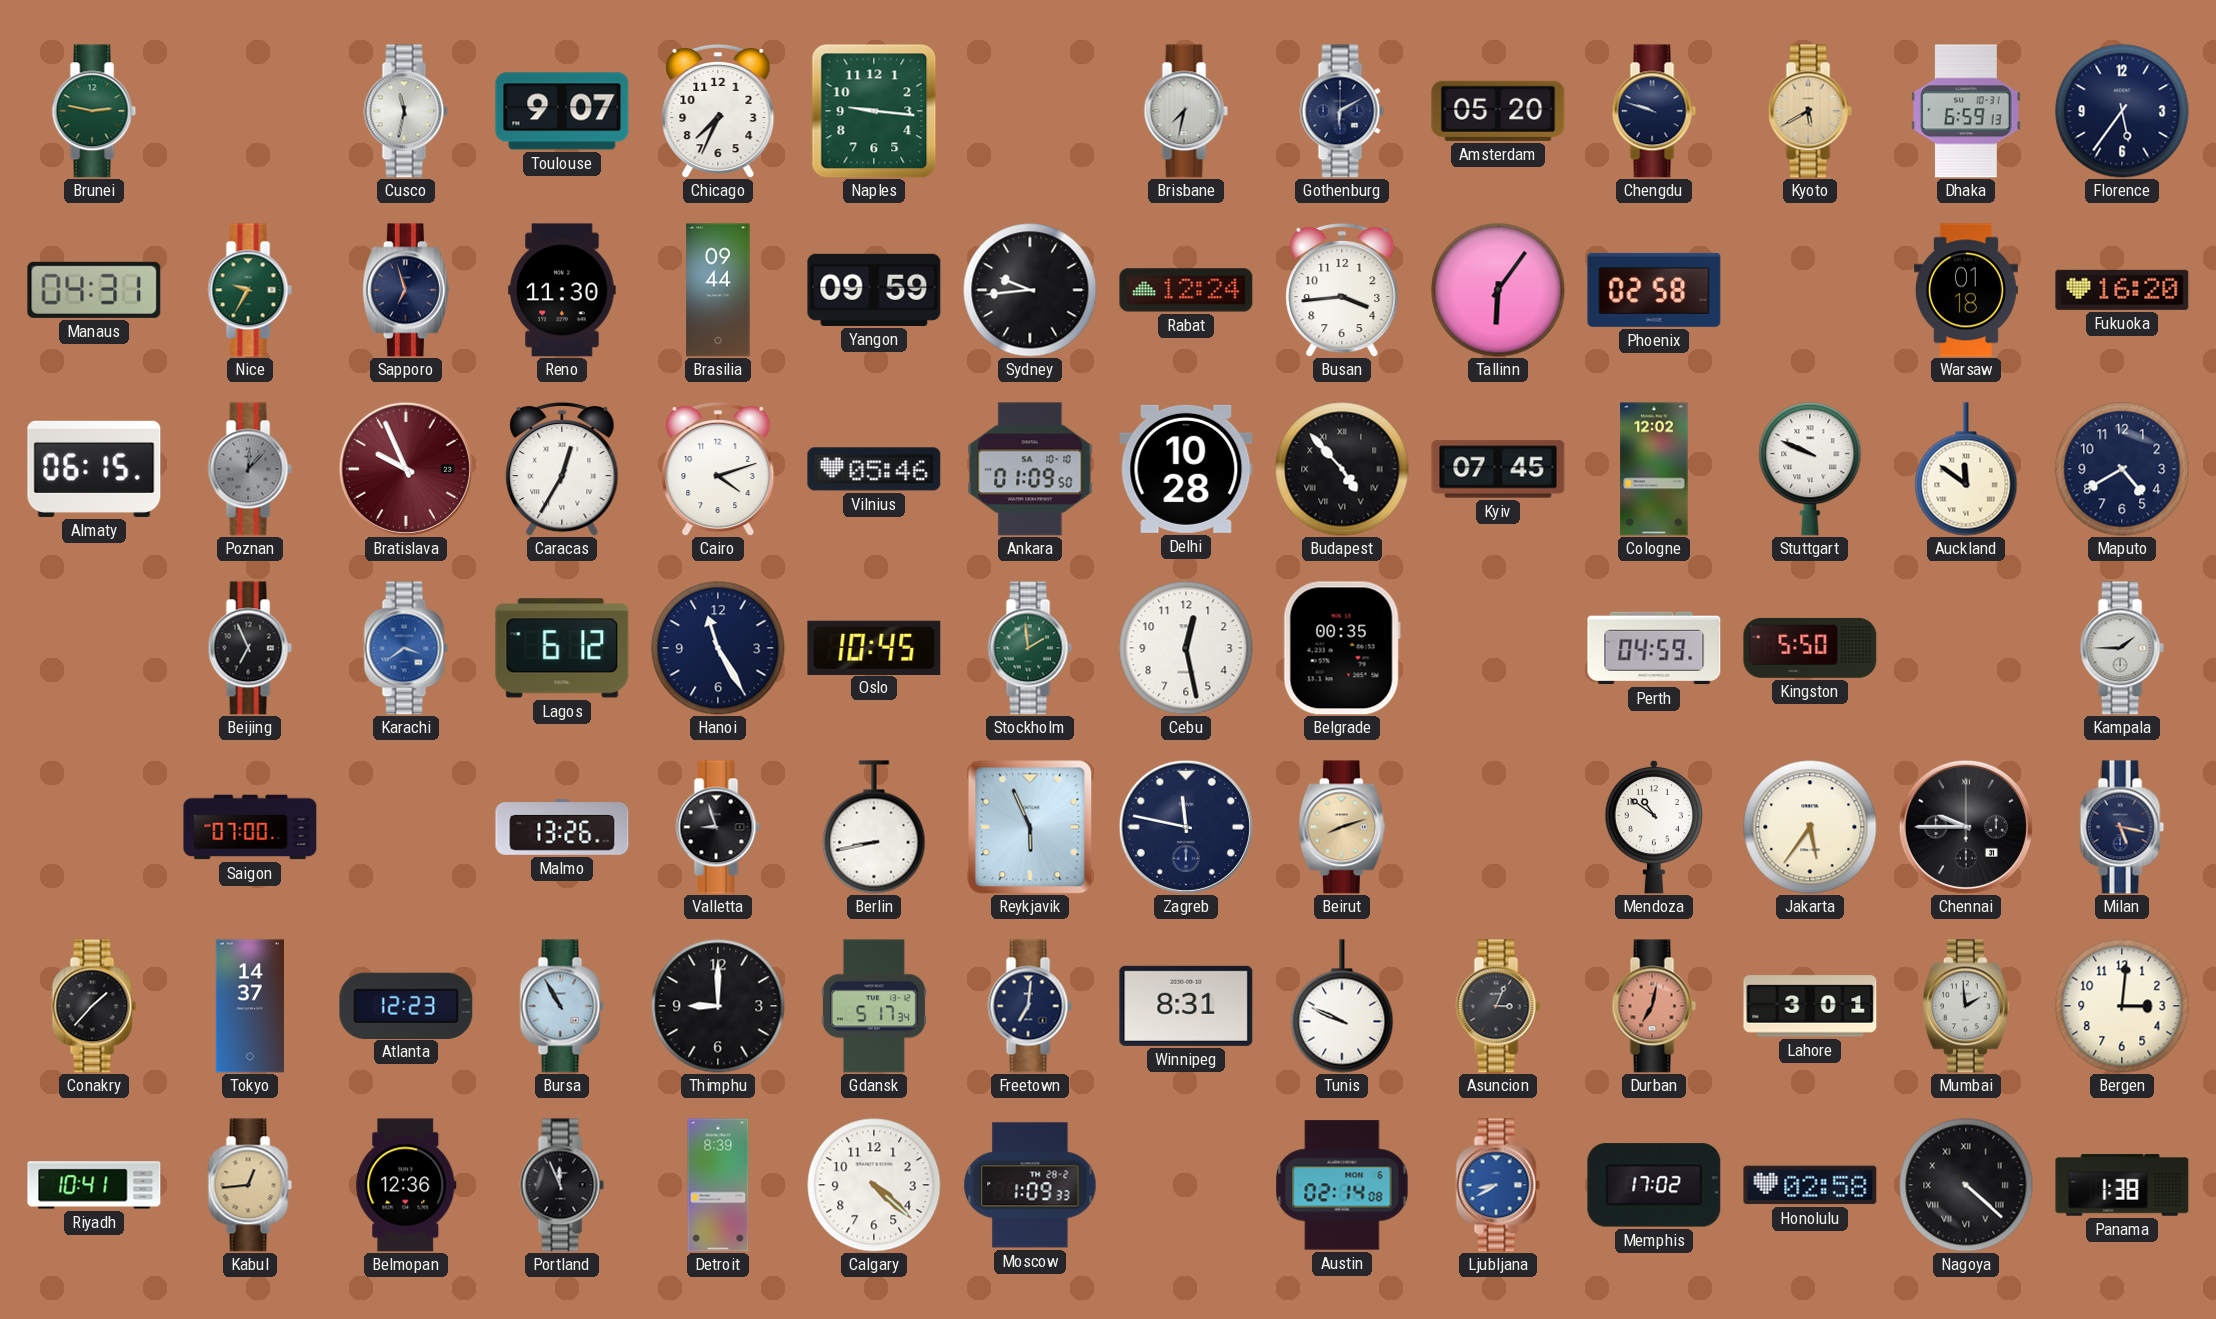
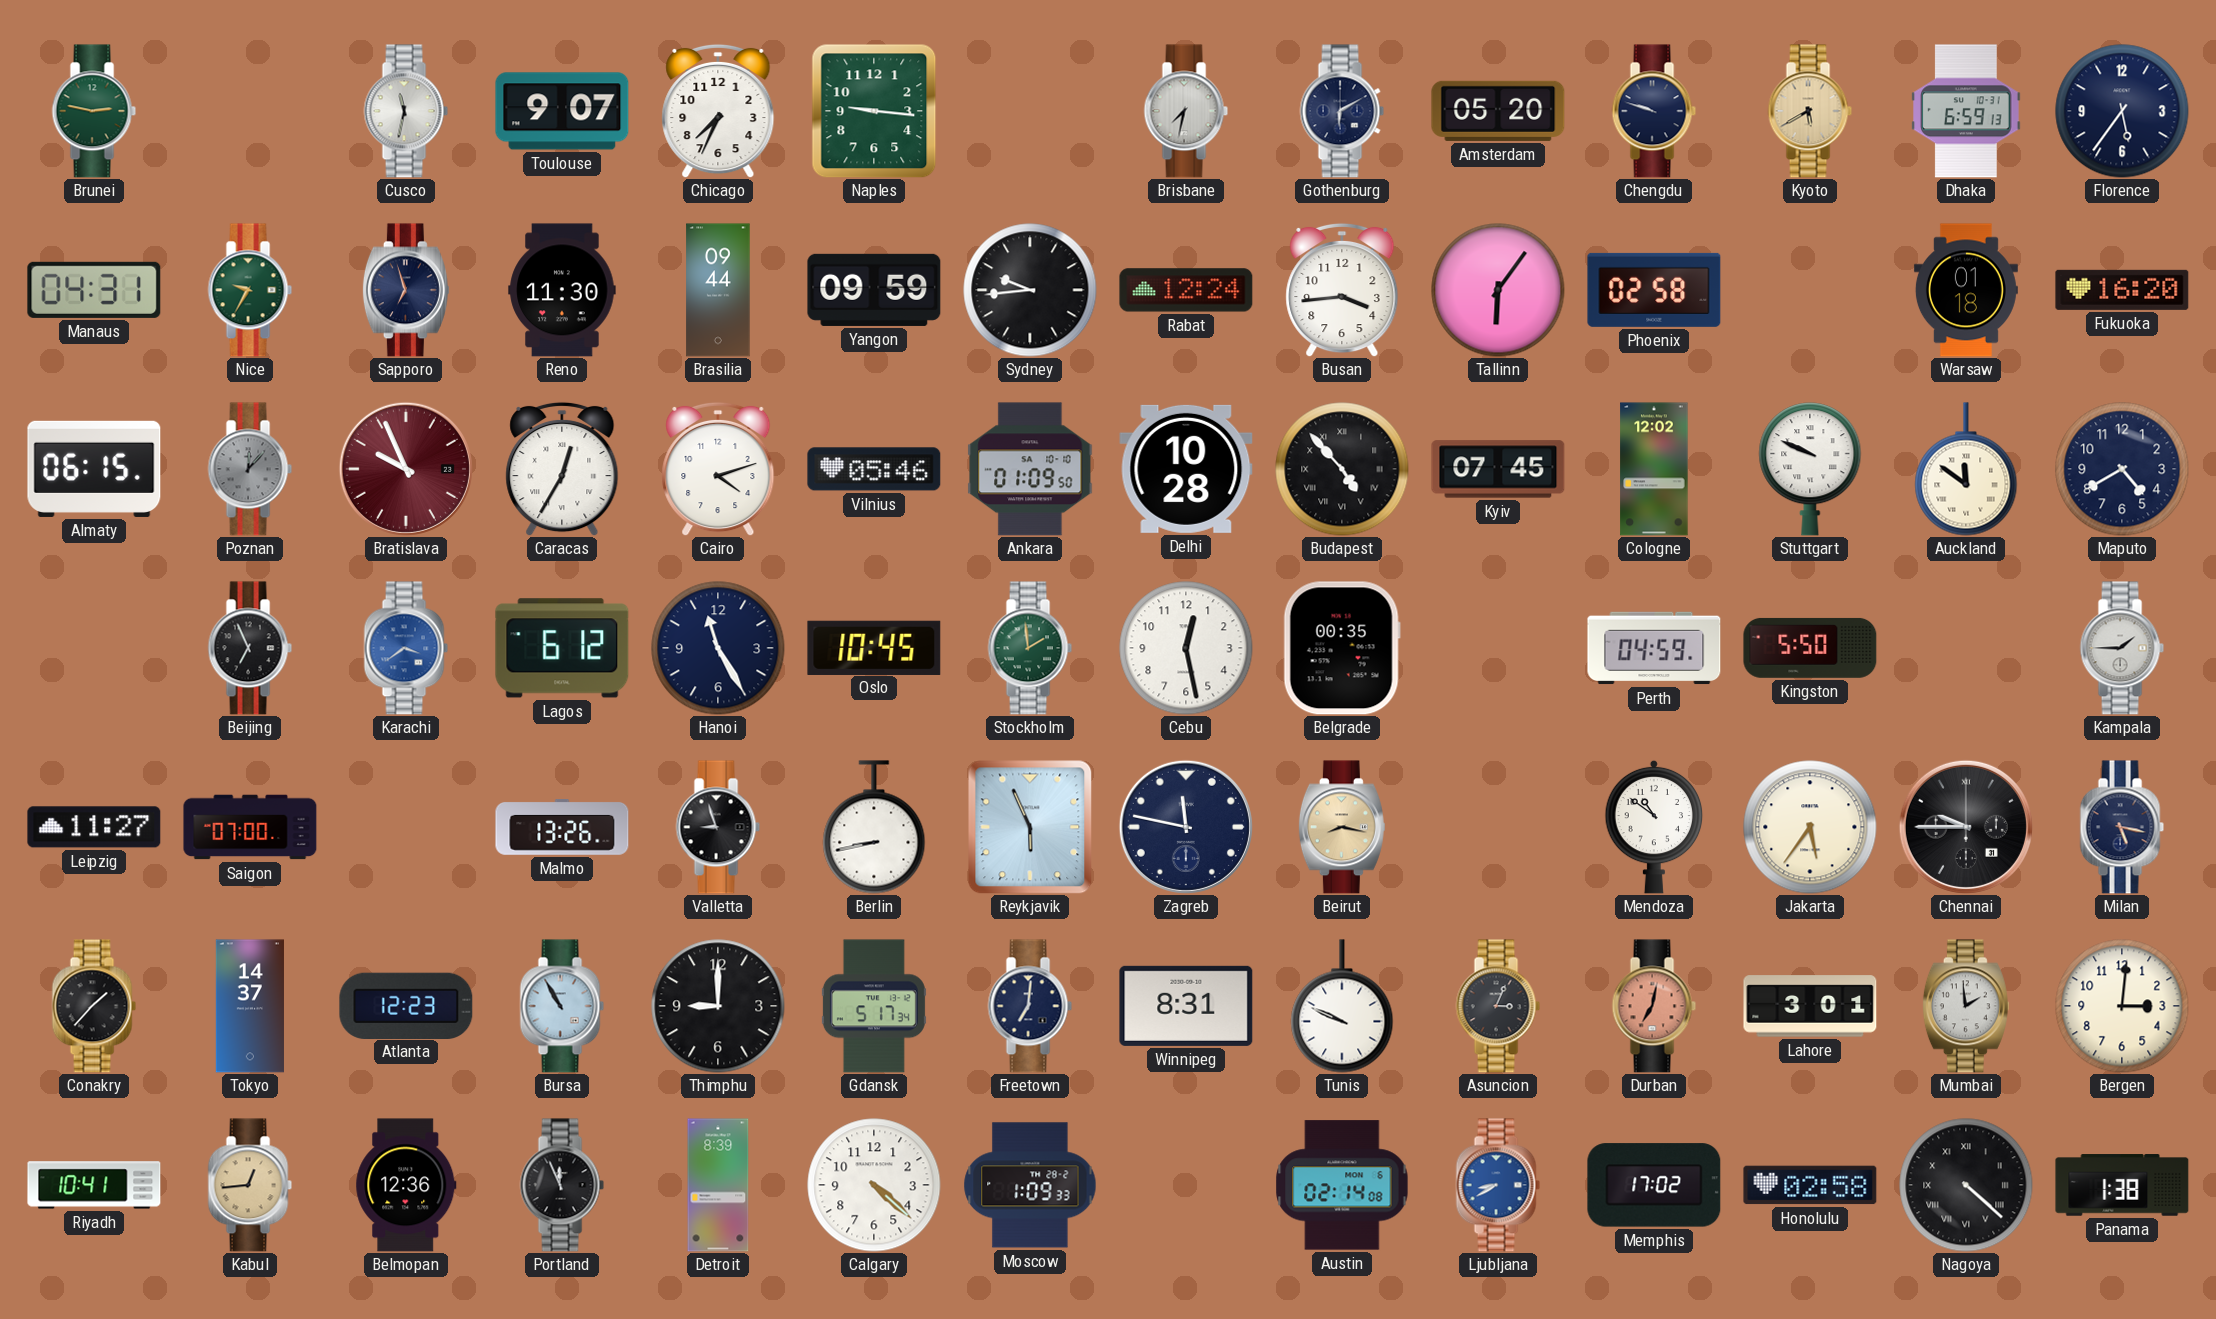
Leipzig: none -> 11:27 (94, 827)
Beirut: 8:12 -> 8:17 (1342, 827)
